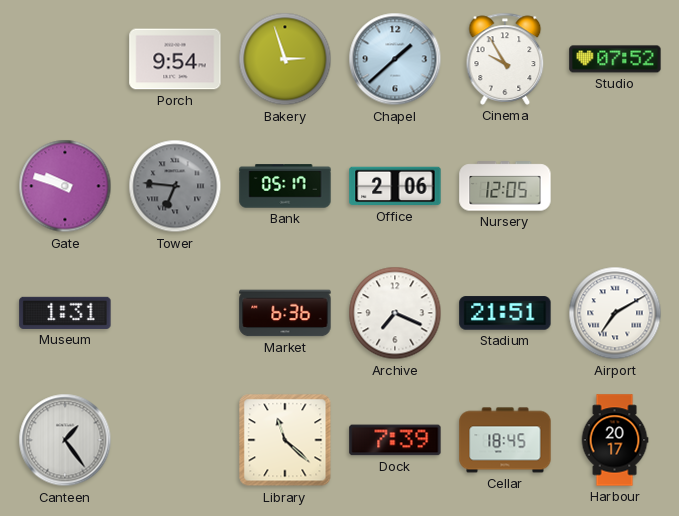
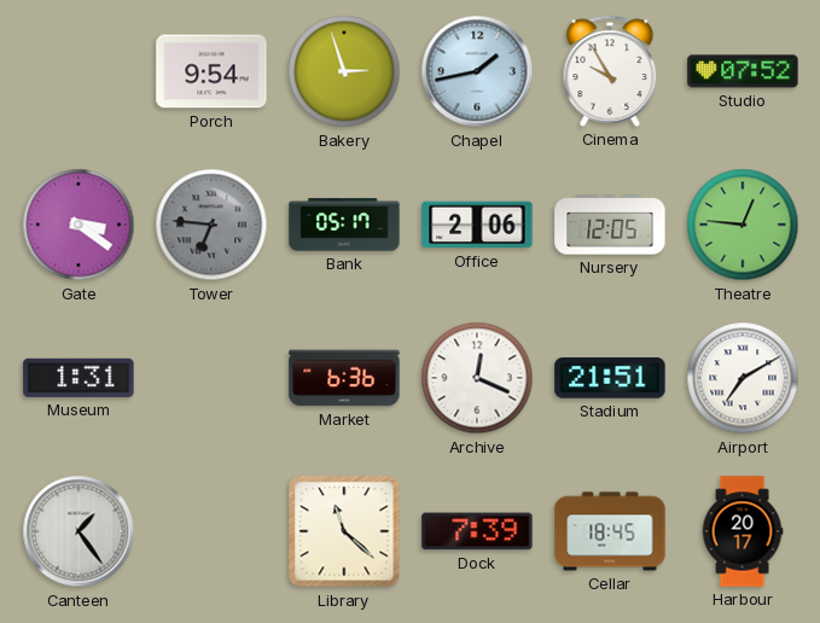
Chapel: 1:38 -> 1:43 (477, 71)
Gate: 9:48 -> 3:21 (78, 225)
Theatre: none -> 12:46 (743, 225)
Archive: 7:19 -> 12:19 (477, 378)
